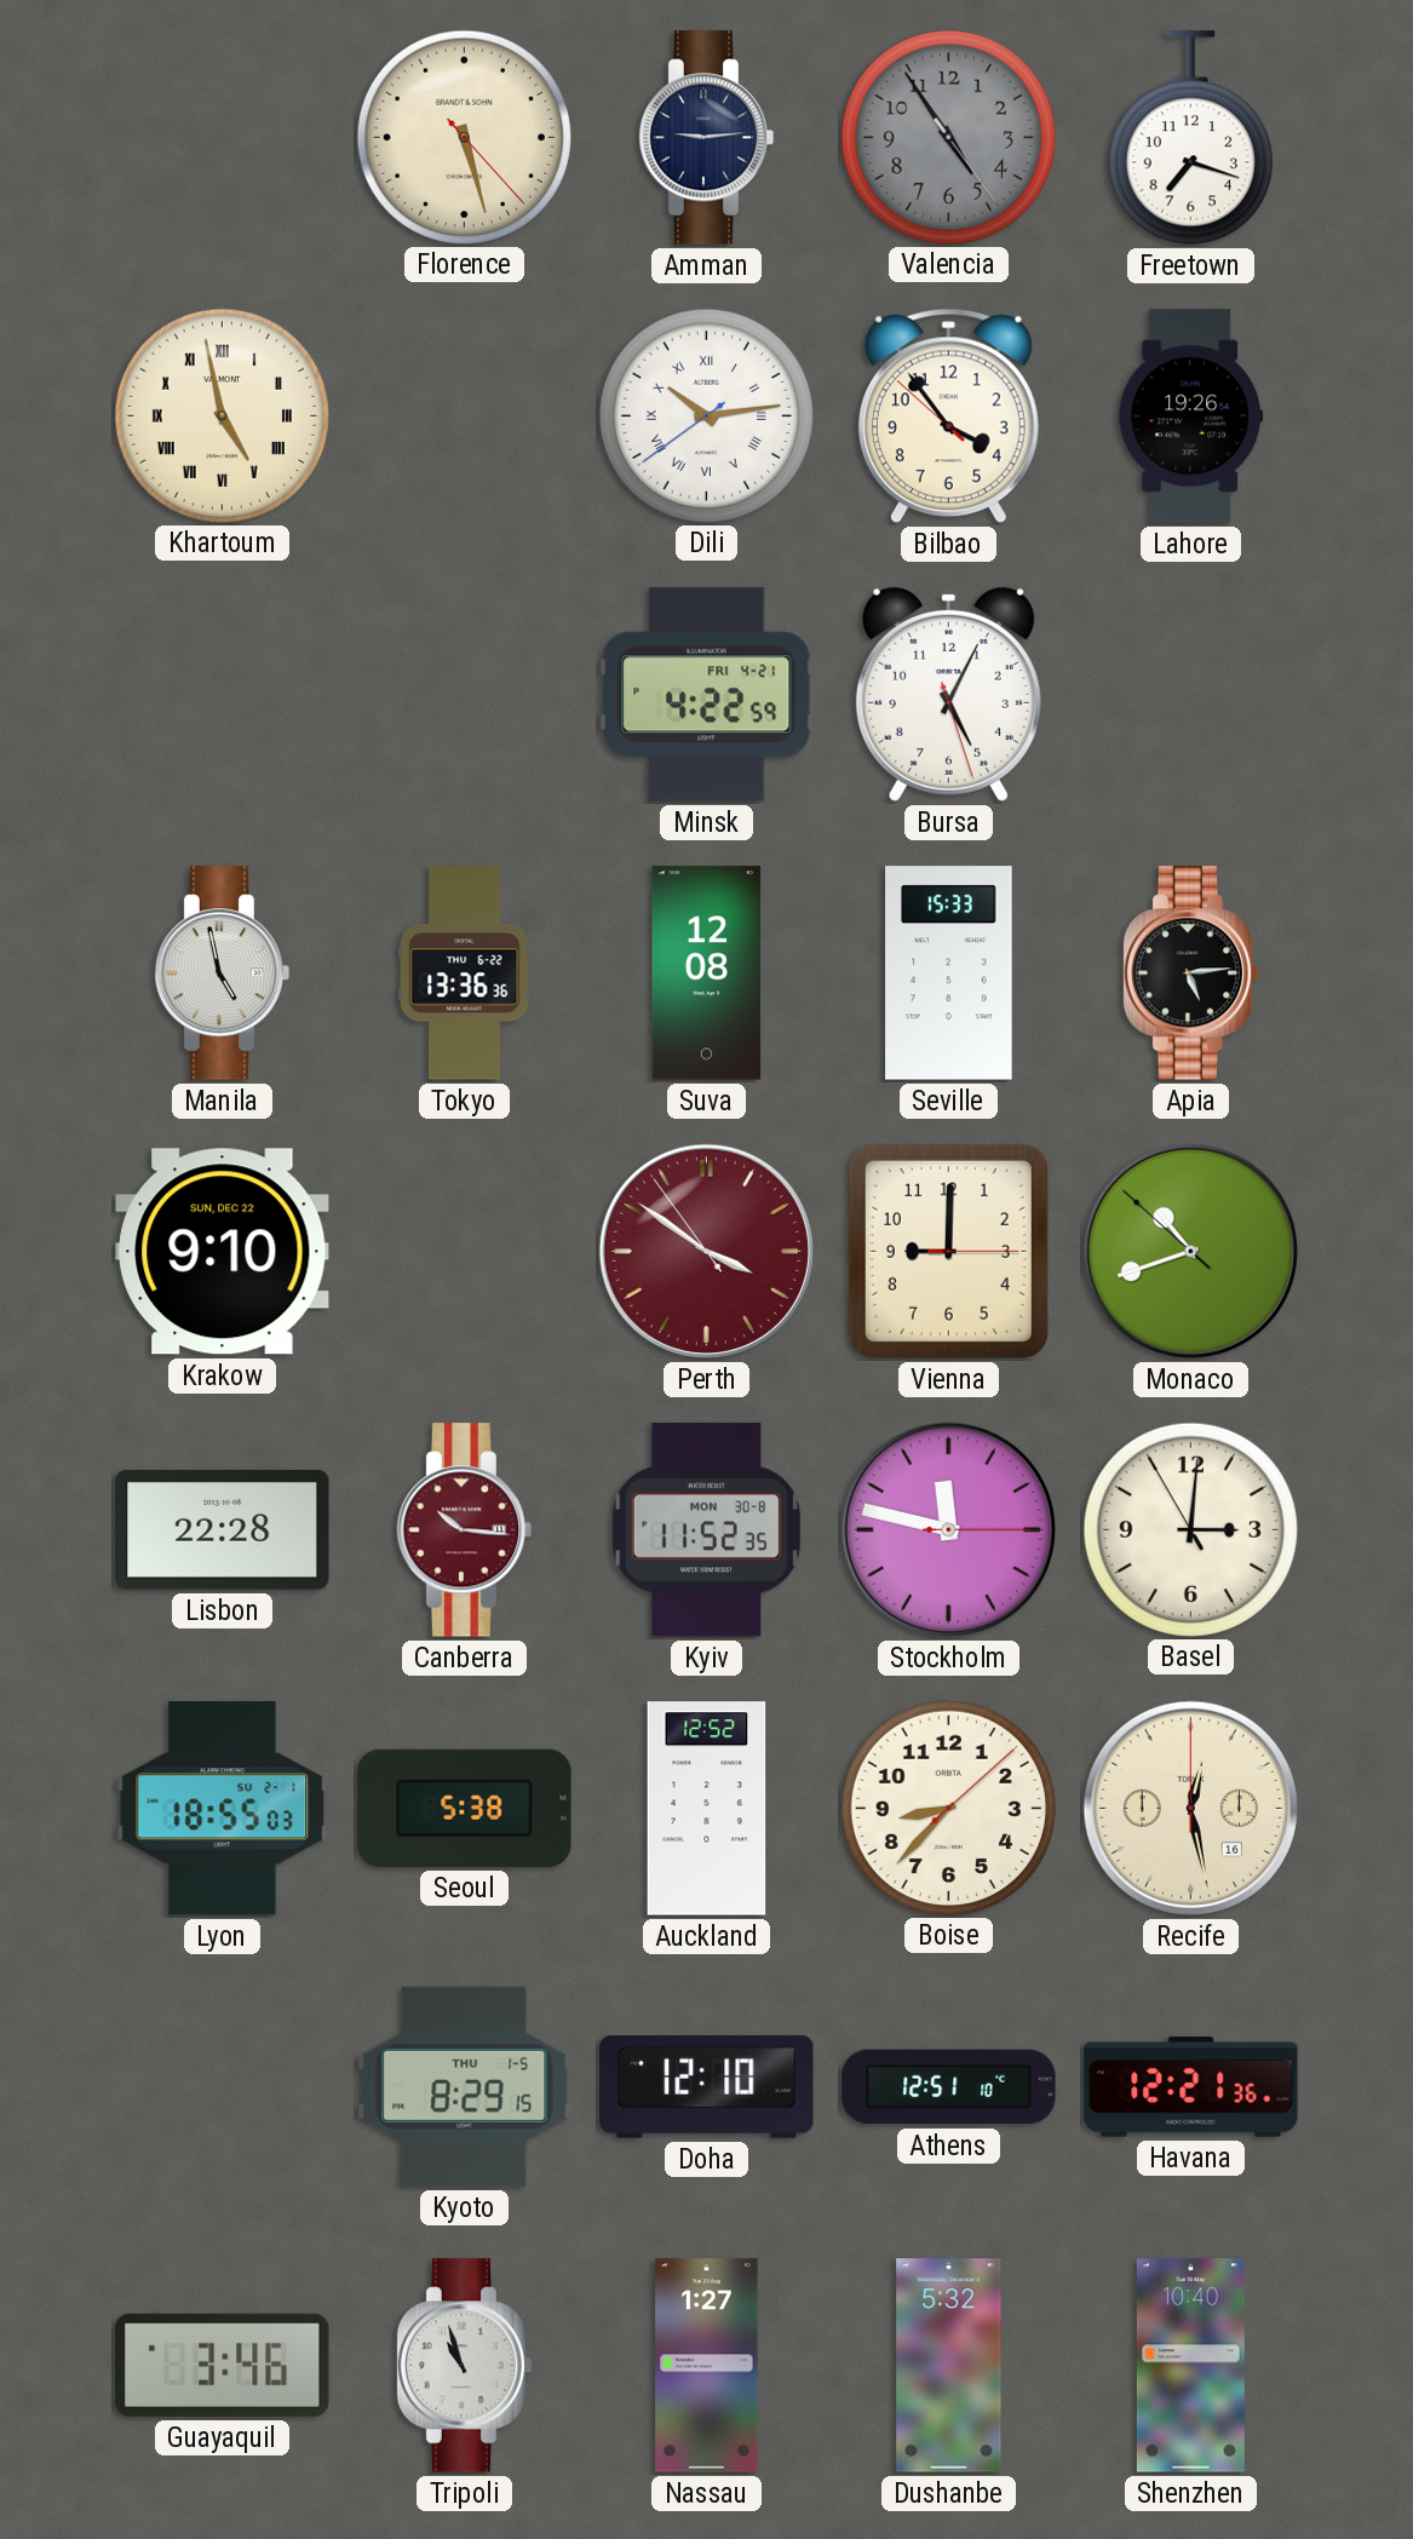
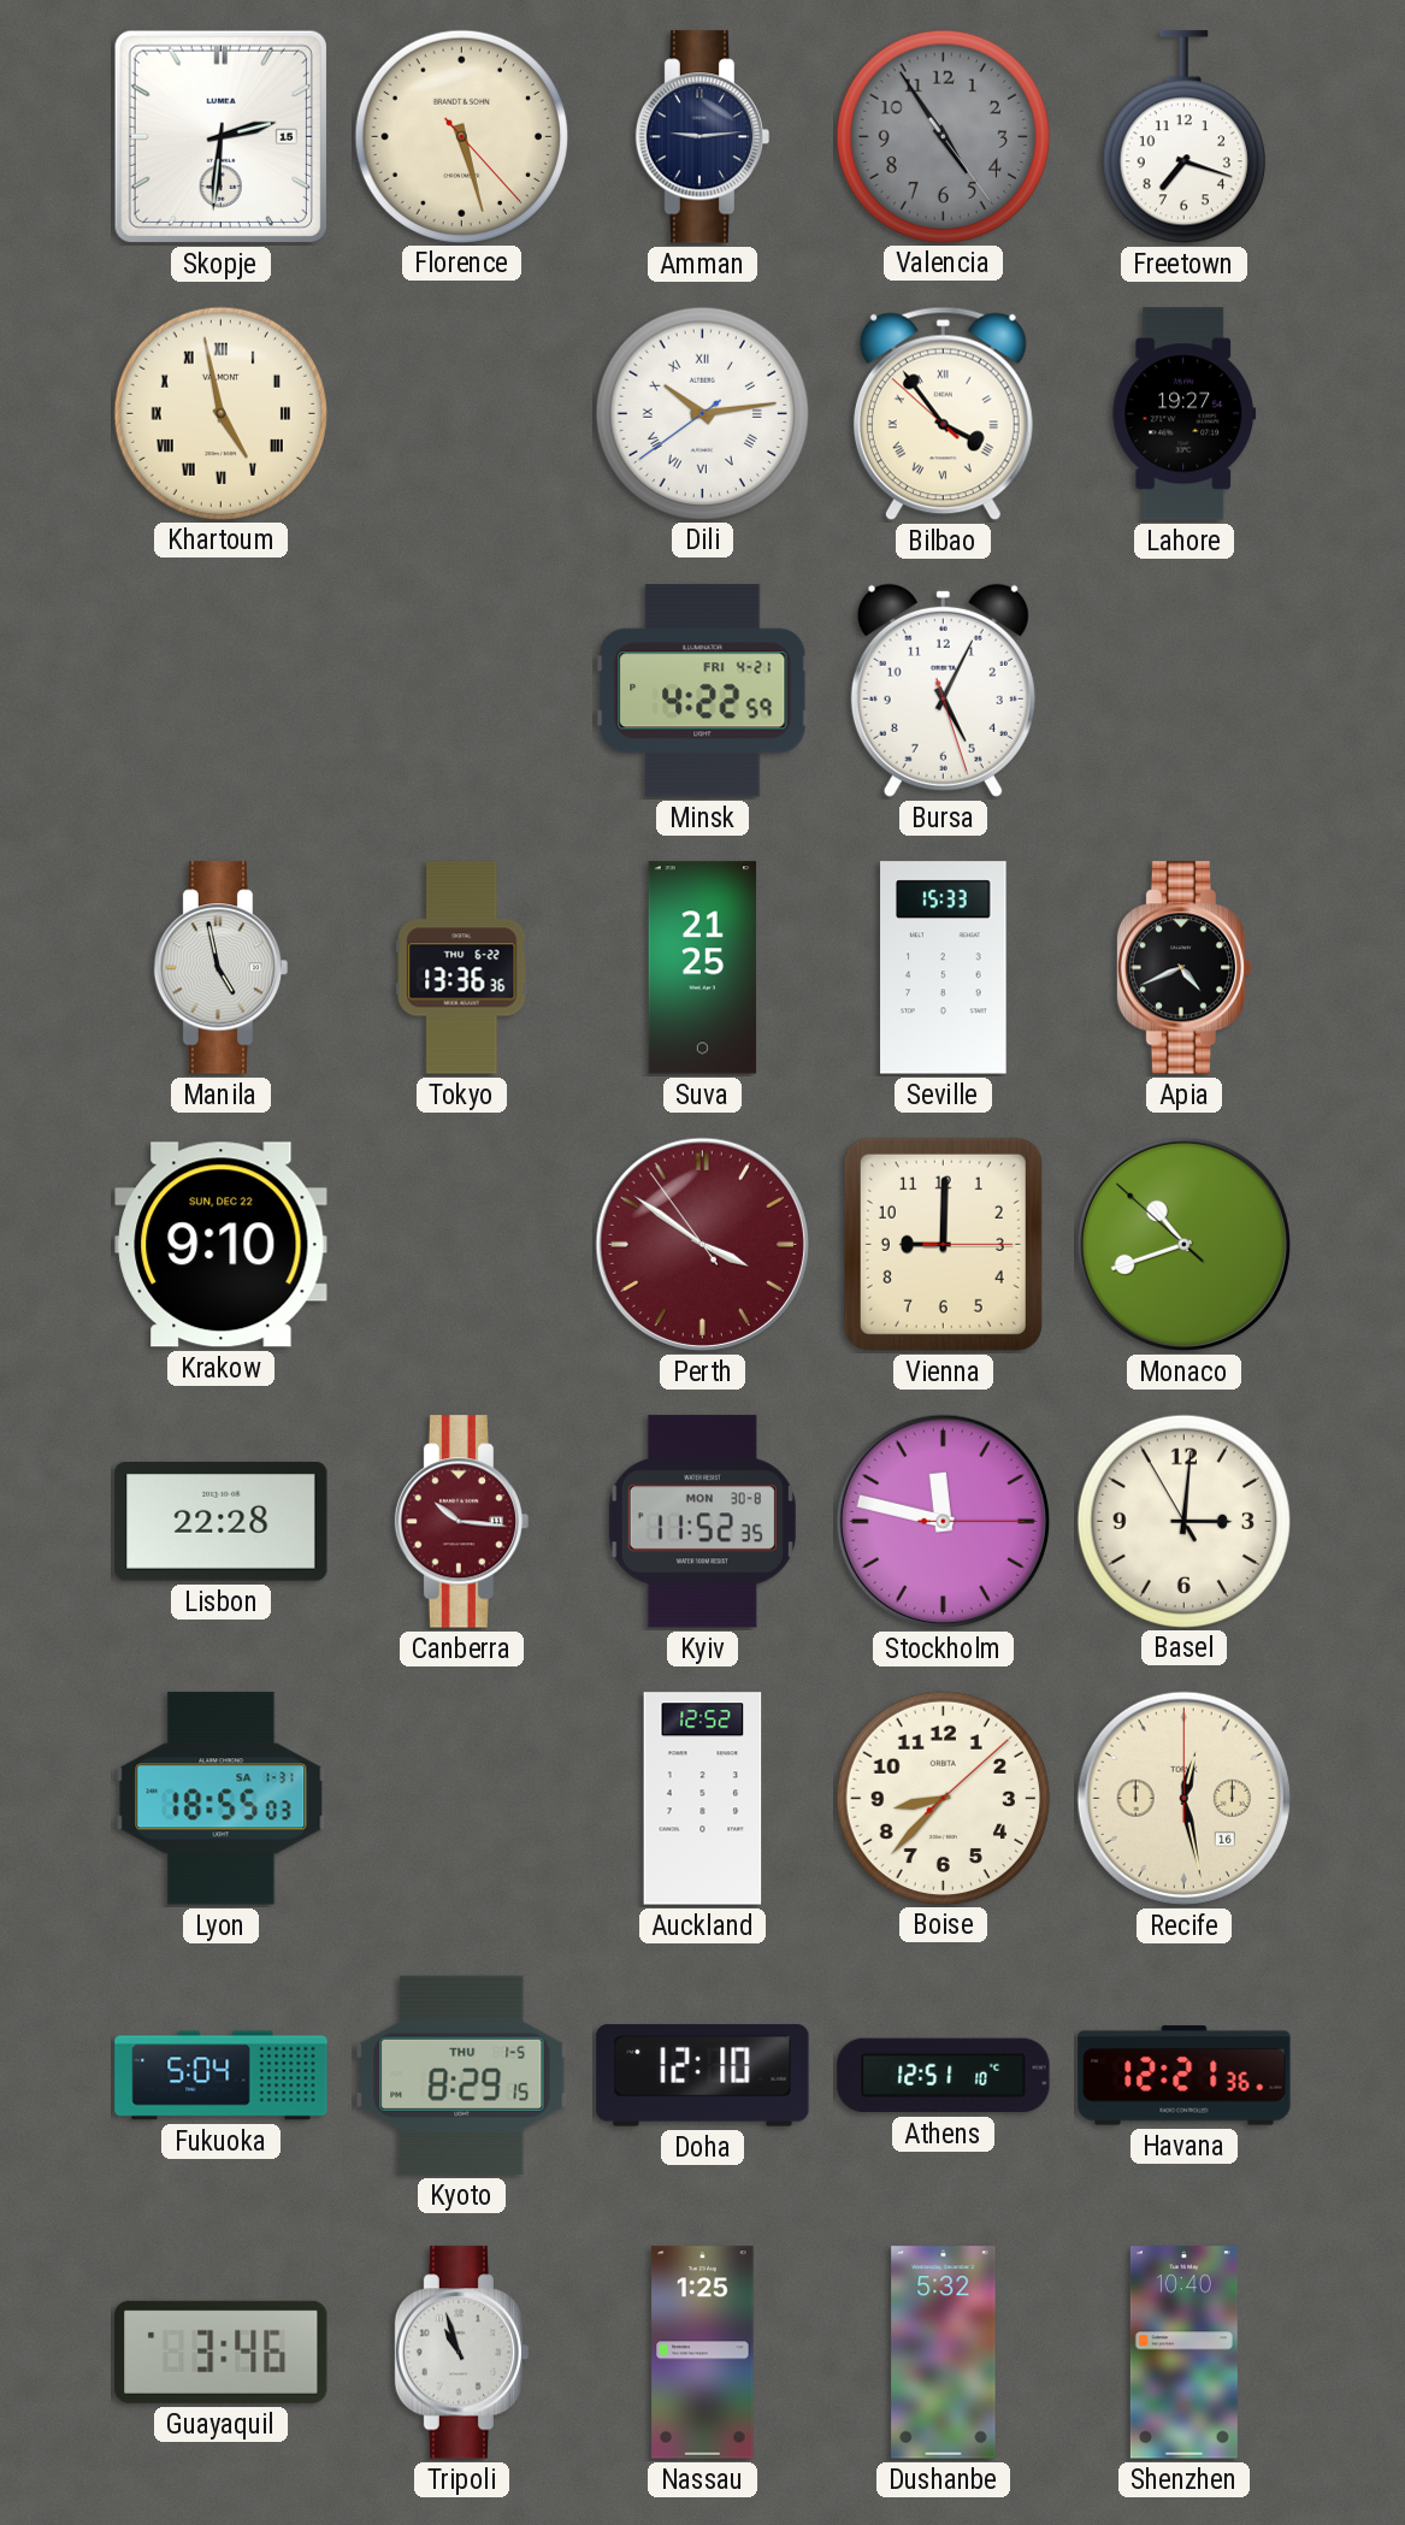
Skopje: none -> 2:31 (220, 136)
Bilbao numerals: Arabic -> Roman (943, 414)
Lahore: 19:26 -> 19:27 (1185, 414)
Suva: 12:08 -> 21:25 (703, 968)
Apia: 5:14 -> 4:41 (1185, 968)
Lyon date: SU 2-1 -> SA 1-31 (222, 1799)
Seoul: 5:38 -> none (465, 1808)
Fukuoka: none -> 5:04 (222, 2076)
Nassau: 1:27 -> 1:25 (703, 2353)
